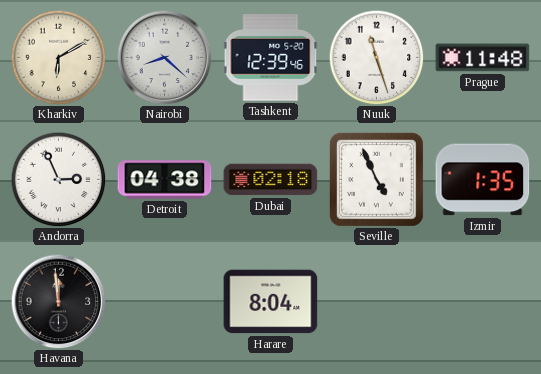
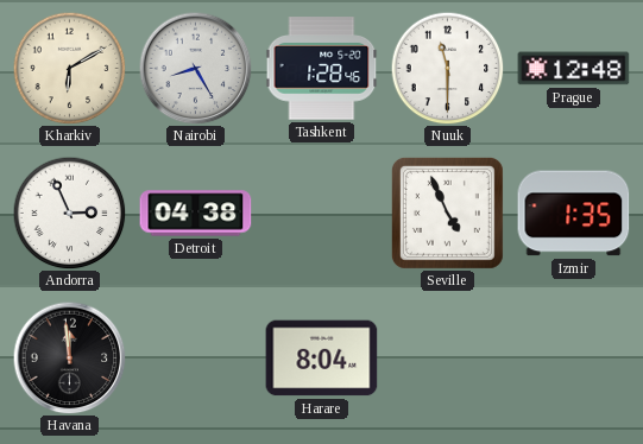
Nairobi: 8:22 -> 8:25 (195, 68)
Tashkent: 12:39 -> 1:28 (322, 69)
Nuuk: 11:27 -> 11:30 (447, 68)
Prague: 11:48 -> 12:48 (574, 69)
Dubai: 02:18 -> none (271, 180)
